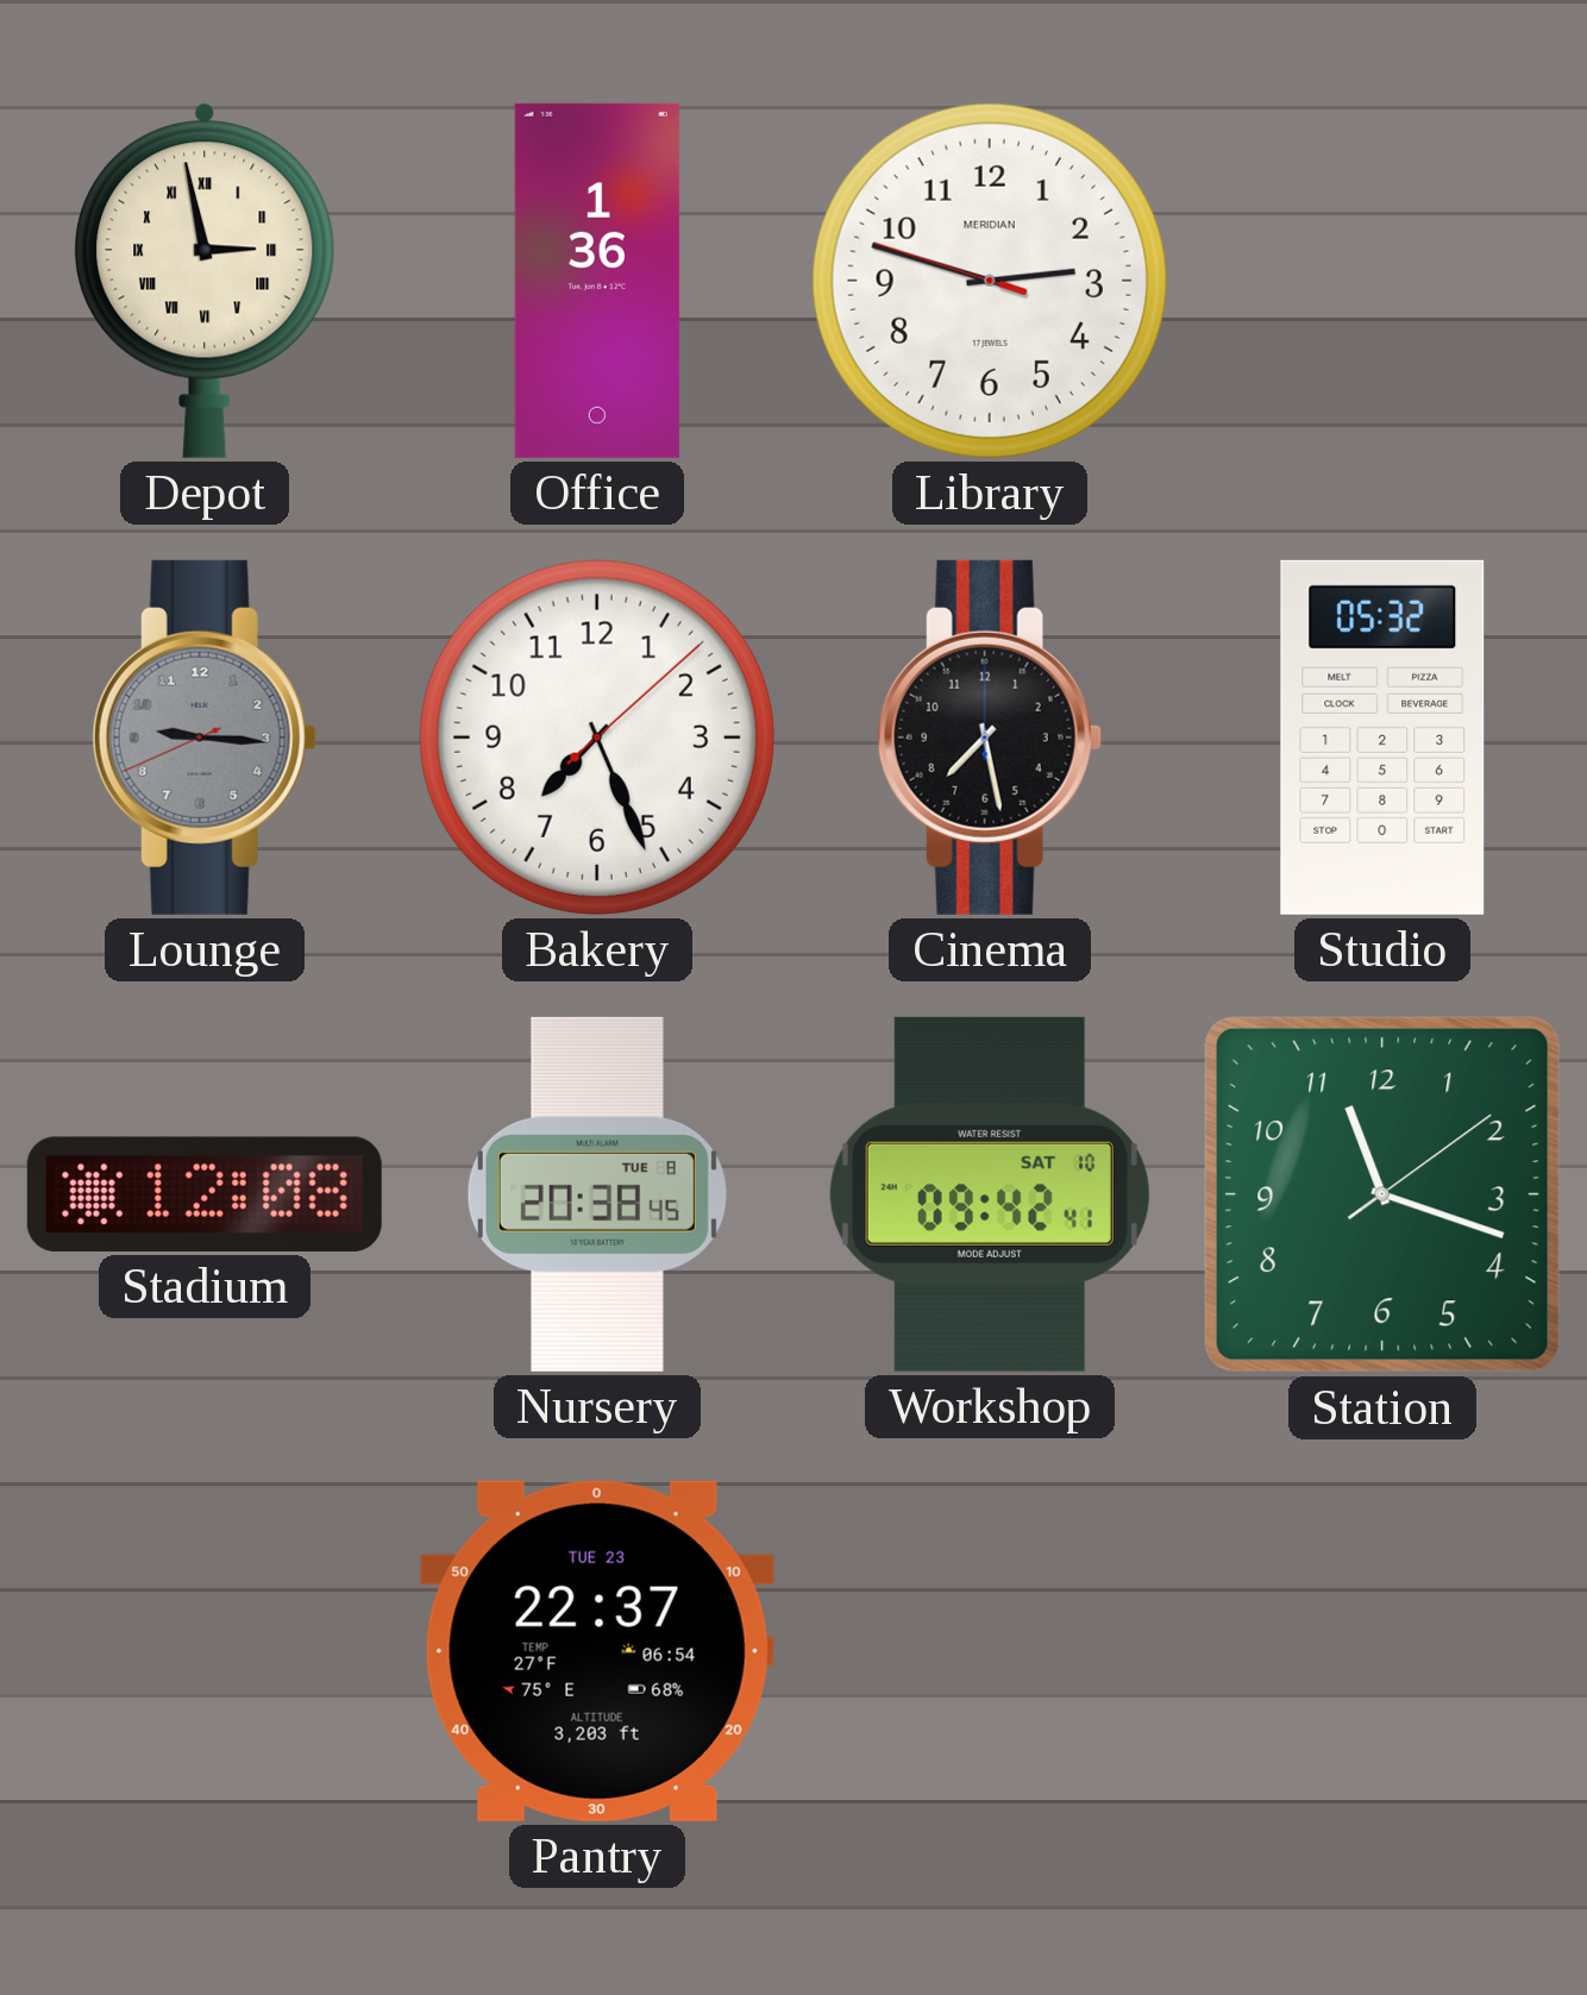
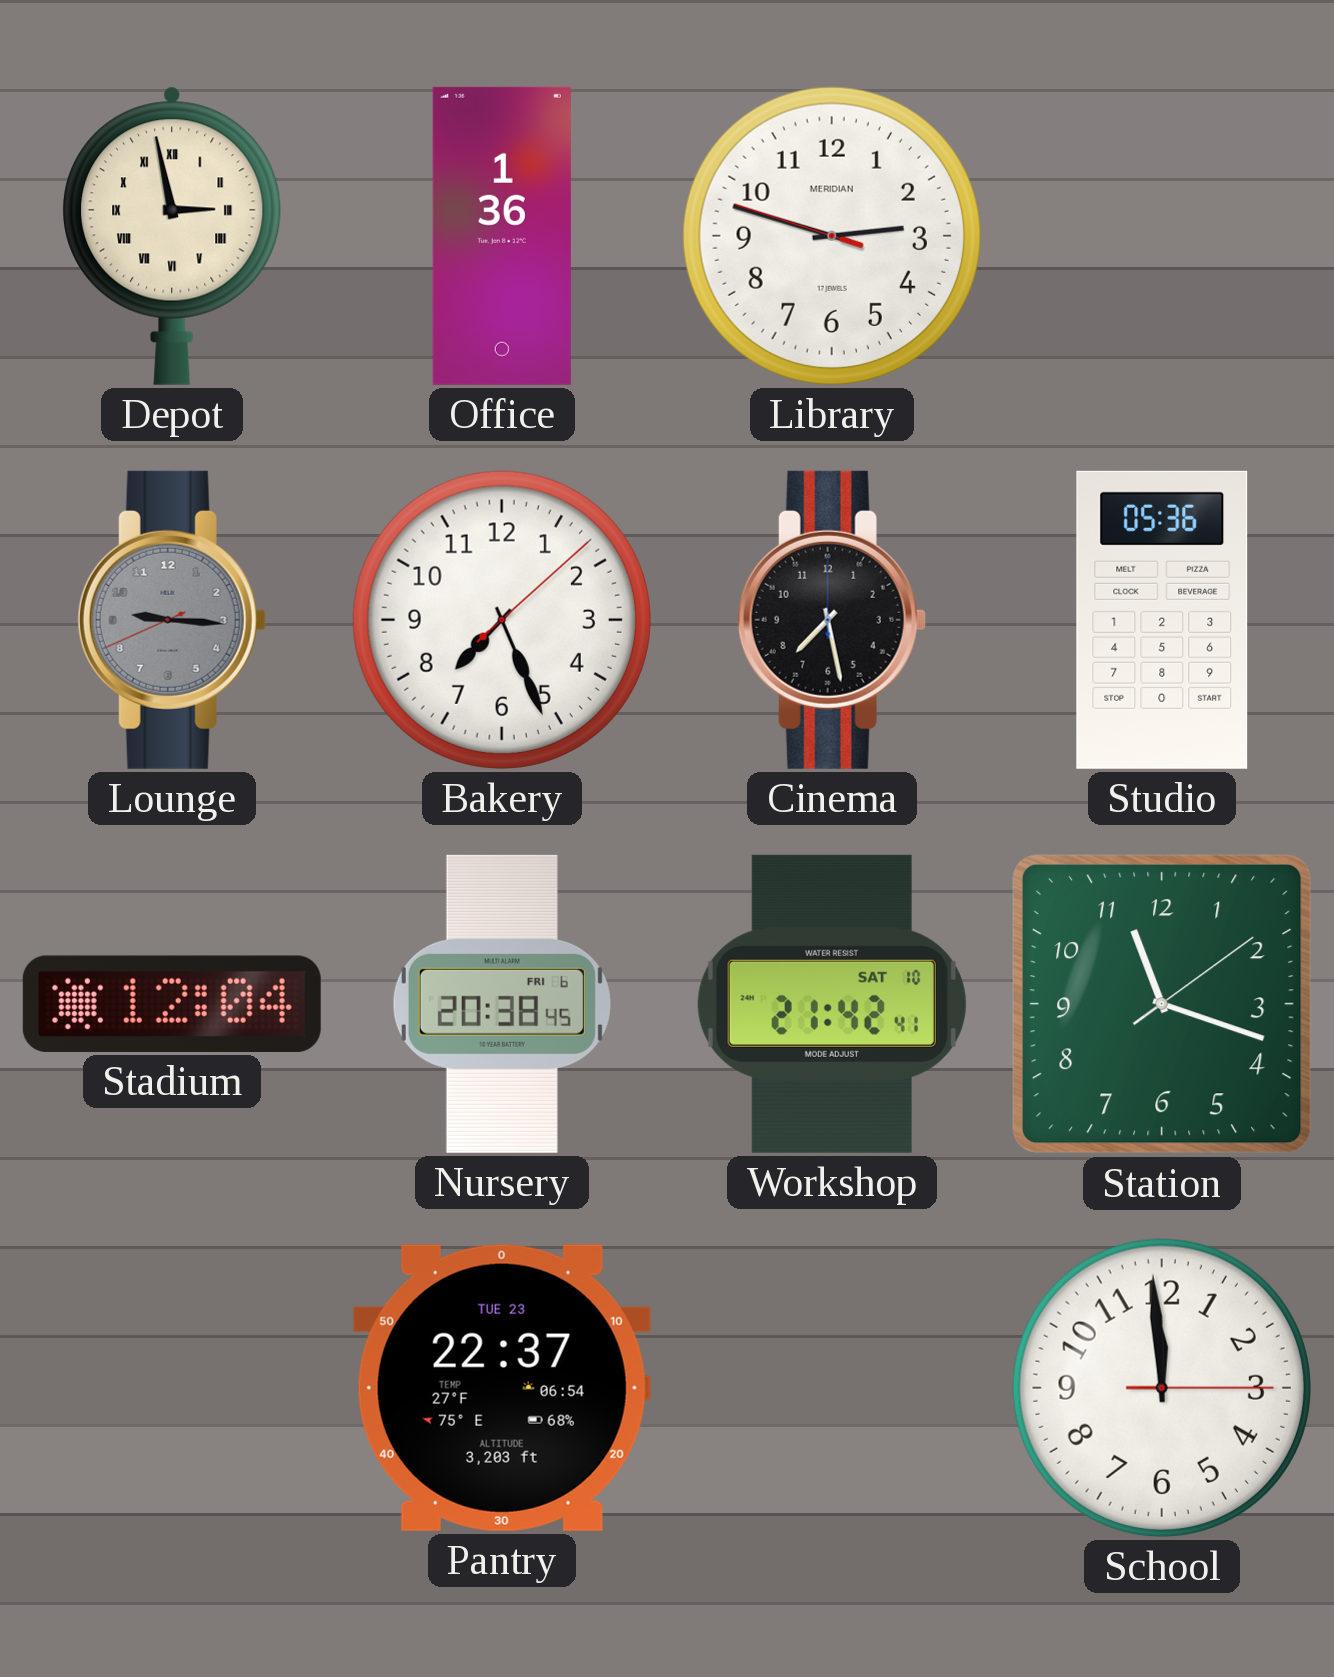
Studio: 05:32 -> 05:36 (1162, 620)
Stadium: 12:08 -> 12:04 (172, 1004)
Nursery date: TUE 8 -> FRI 6 (502, 1004)
Workshop: 09:42 -> 21:42 (832, 1004)
School: none -> 11:59 (1162, 1388)
